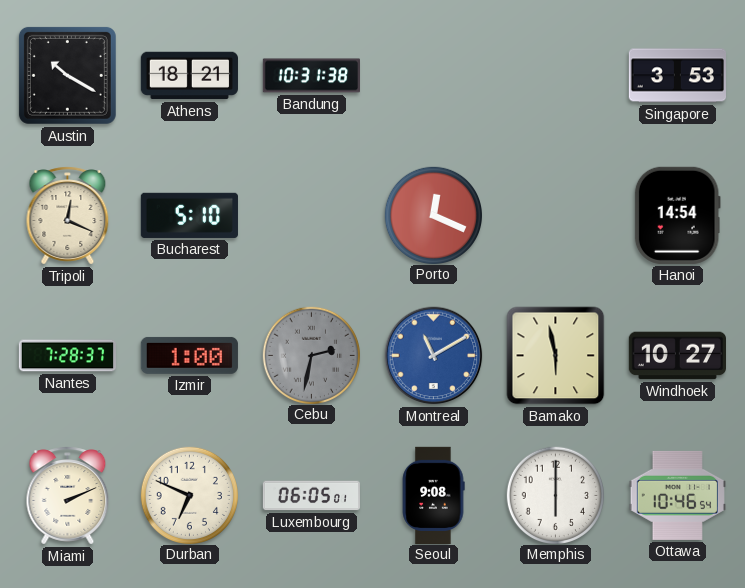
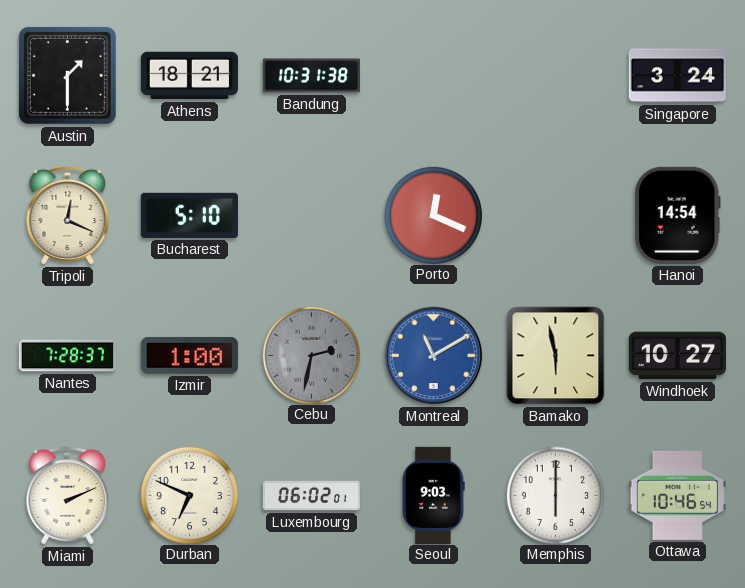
Austin: 10:20 -> 1:30 (67, 75)
Singapore: 3:53 -> 3:24 (677, 76)
Luxembourg: 06:05 -> 06:02 (311, 496)
Seoul: 9:08 -> 9:03 (433, 495)
